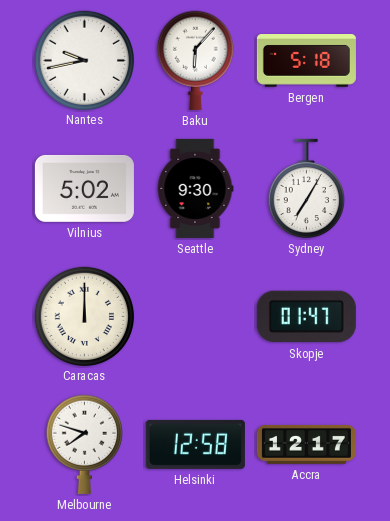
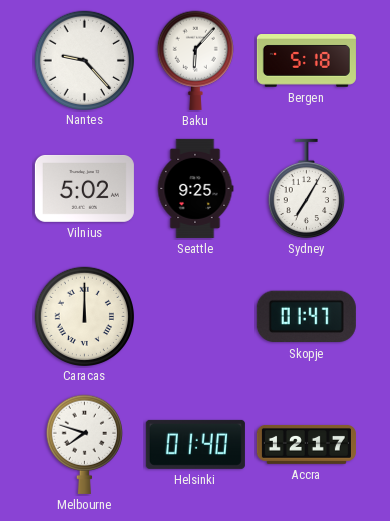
Nantes: 9:43 -> 9:23 (84, 60)
Seattle: 9:30 -> 9:25 (195, 188)
Helsinki: 12:58 -> 01:40 (195, 444)
